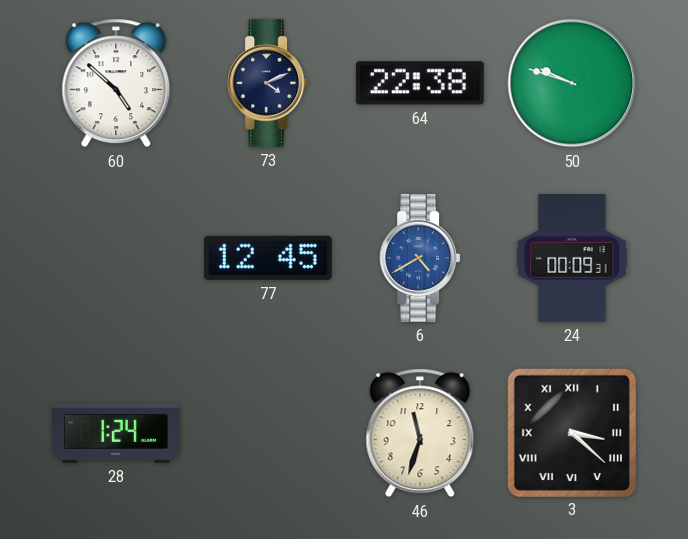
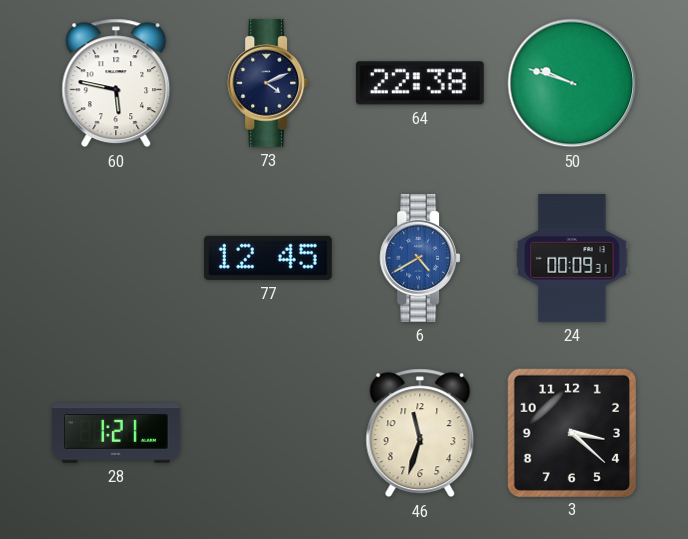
60: 4:52 -> 5:47 (116, 83)
28: 1:24 -> 1:21 (117, 433)
3 numerals: Roman -> Arabic (571, 432)
